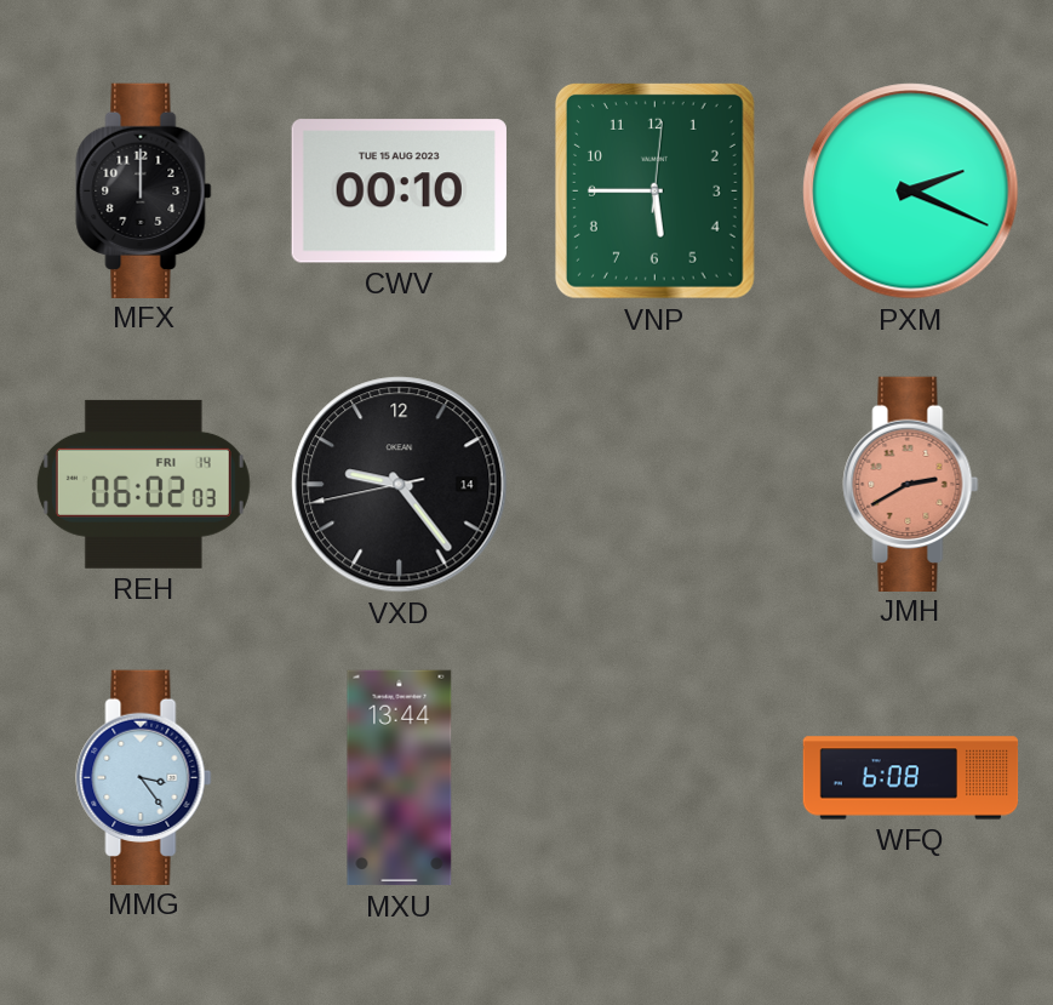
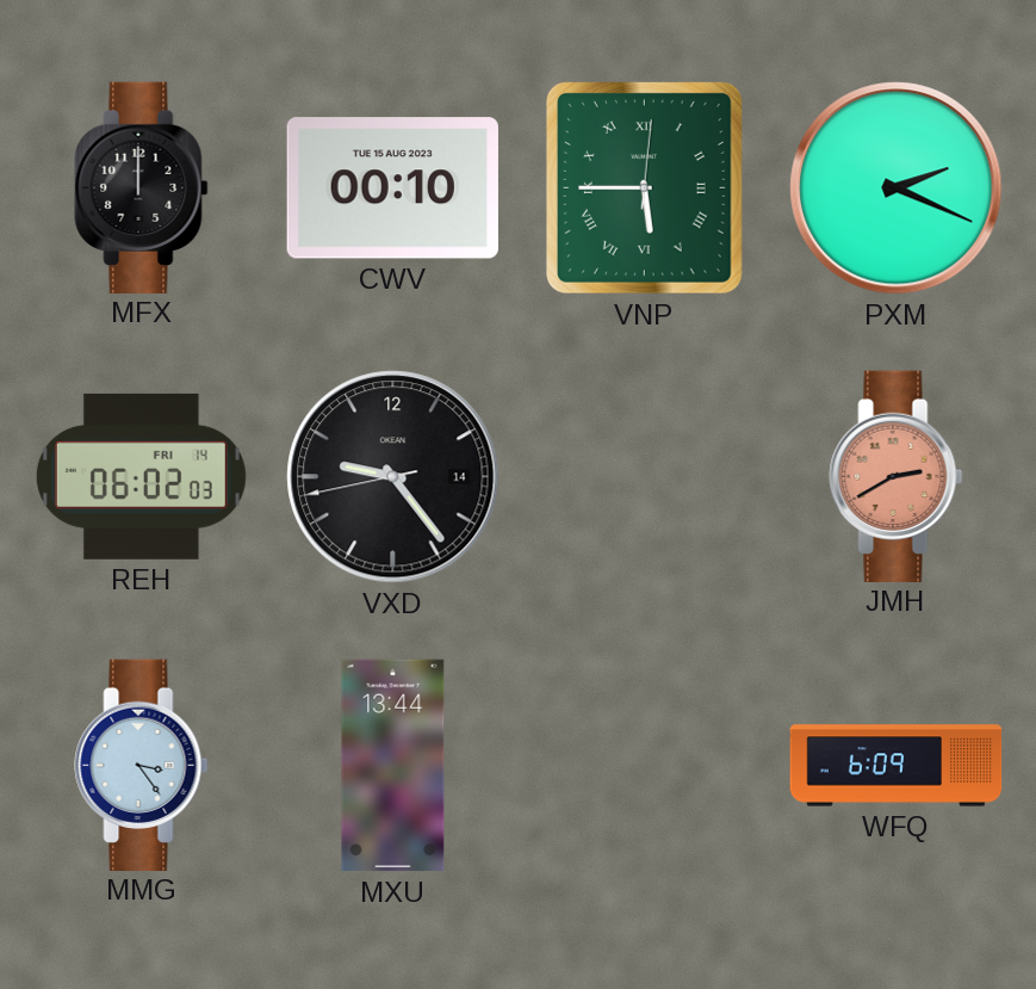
VNP numerals: Arabic -> Roman (644, 187)
WFQ: 6:08 -> 6:09 (897, 766)
